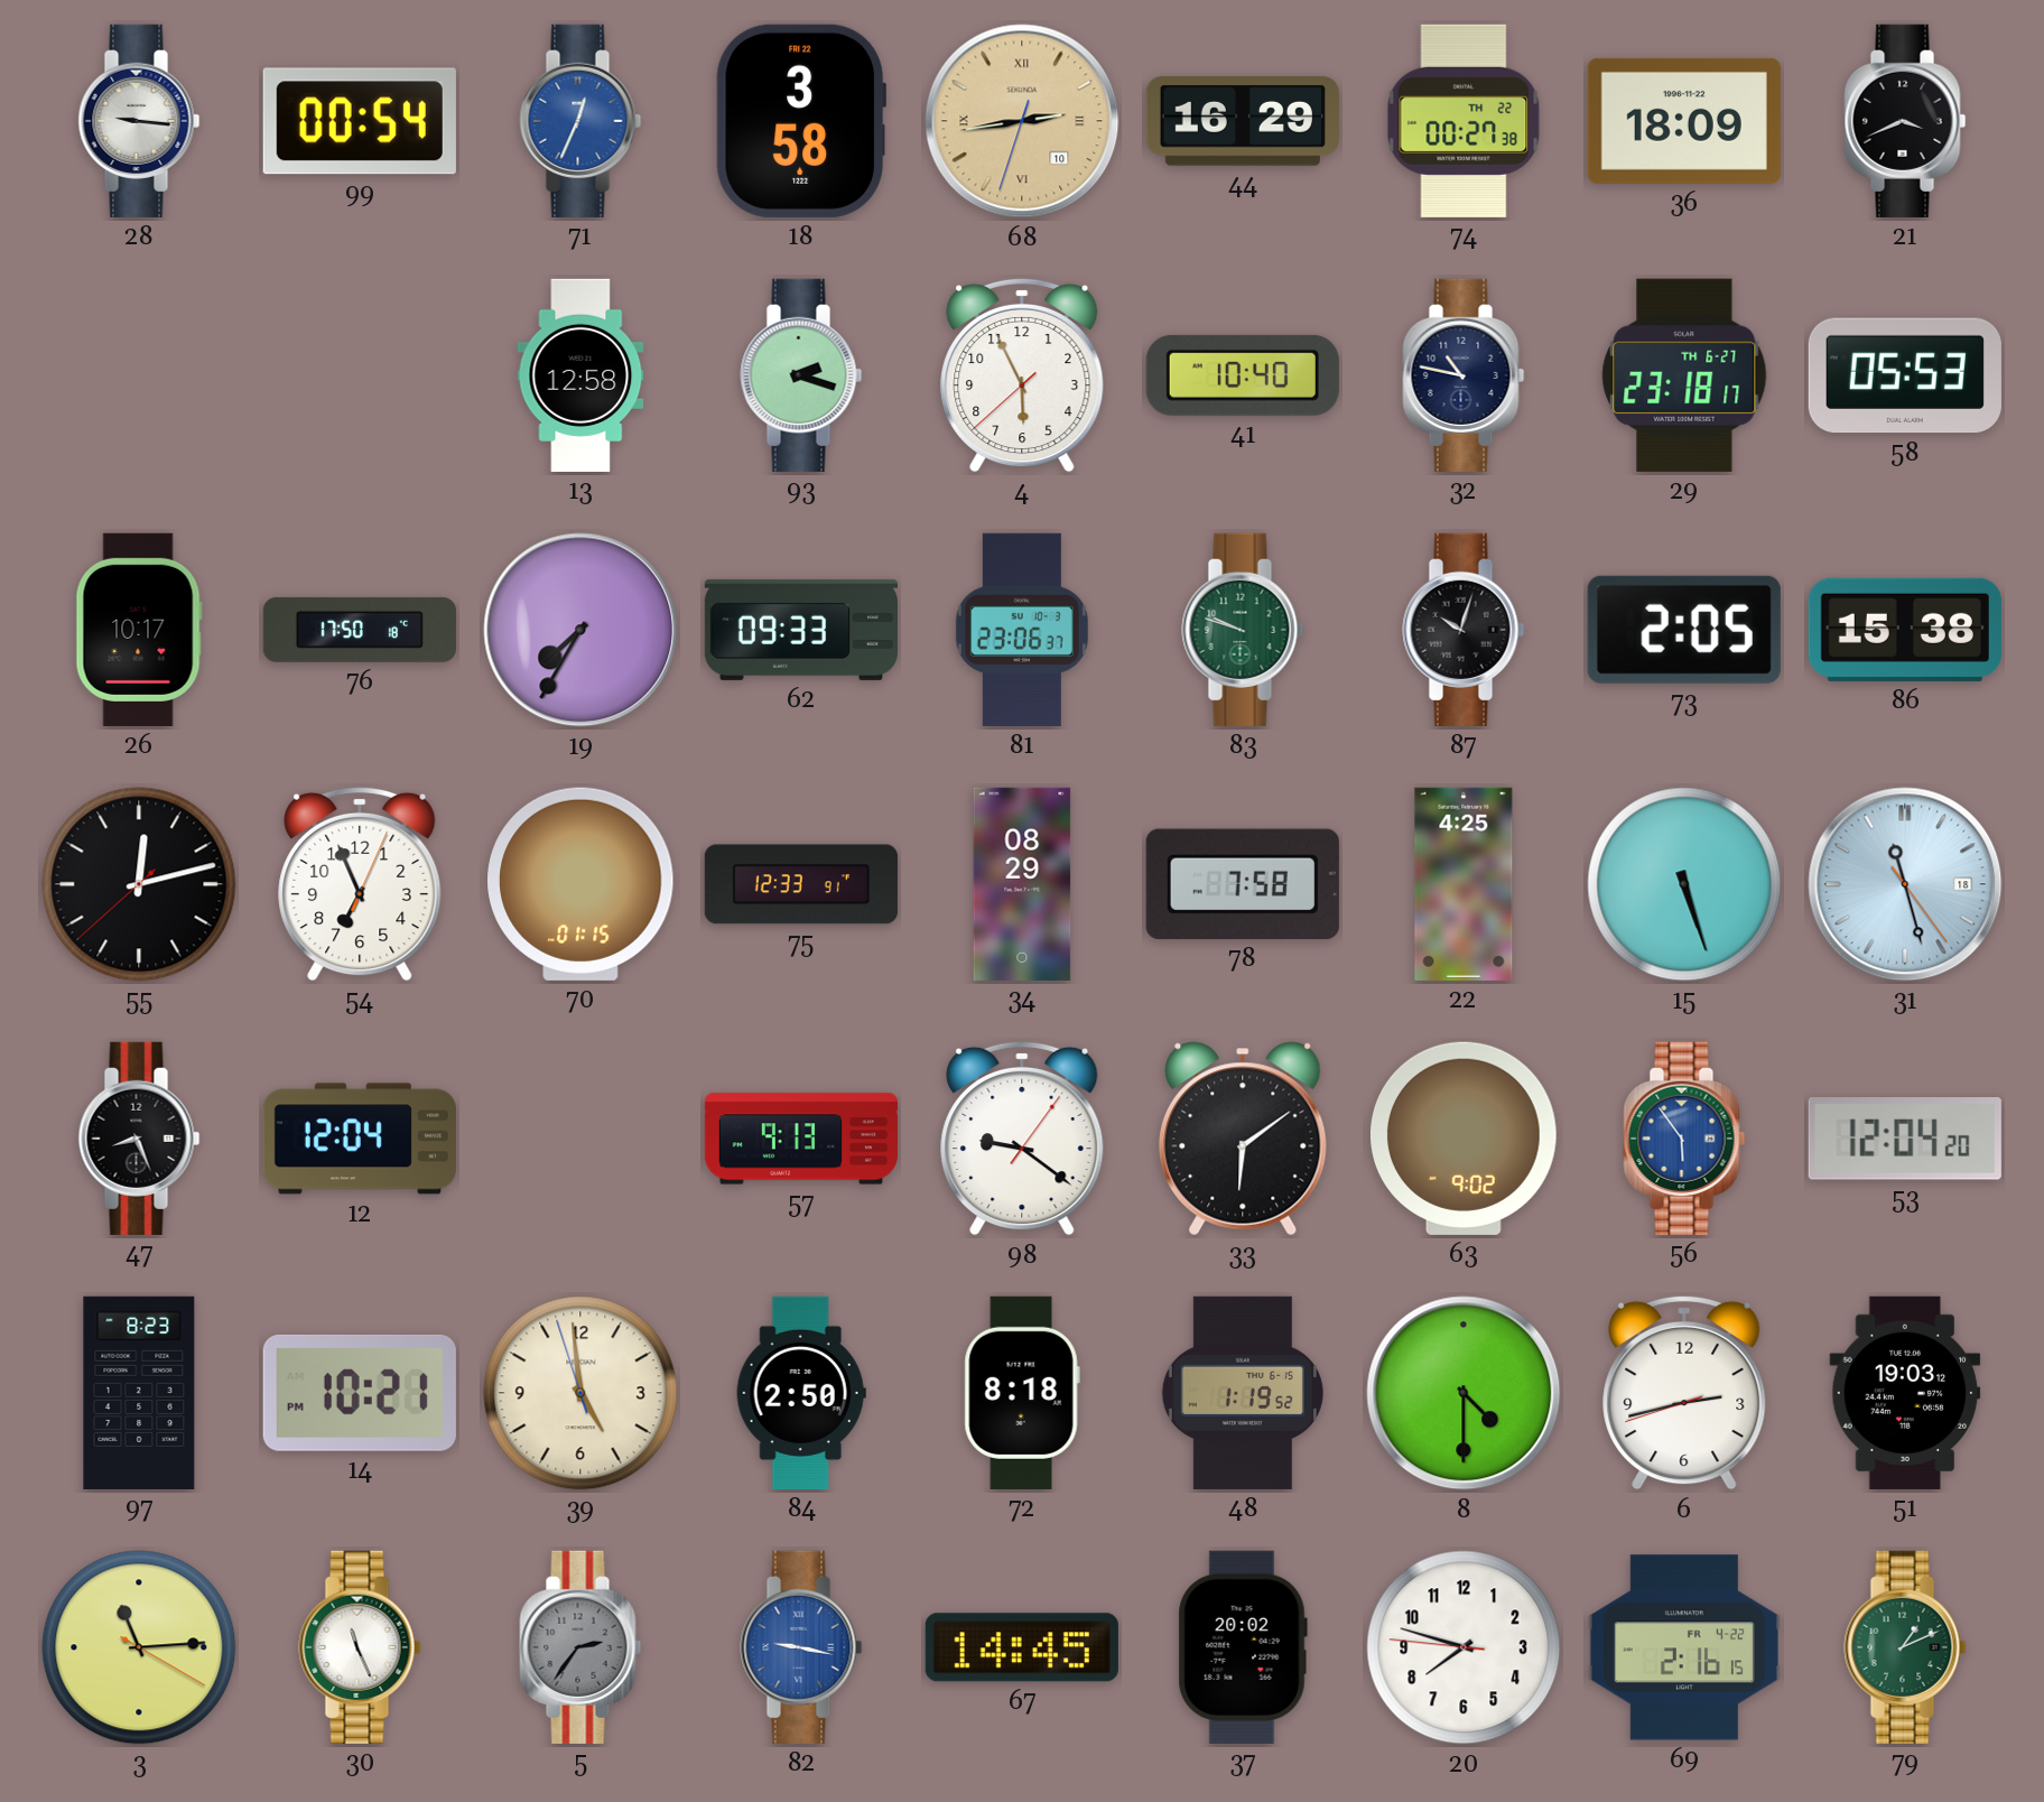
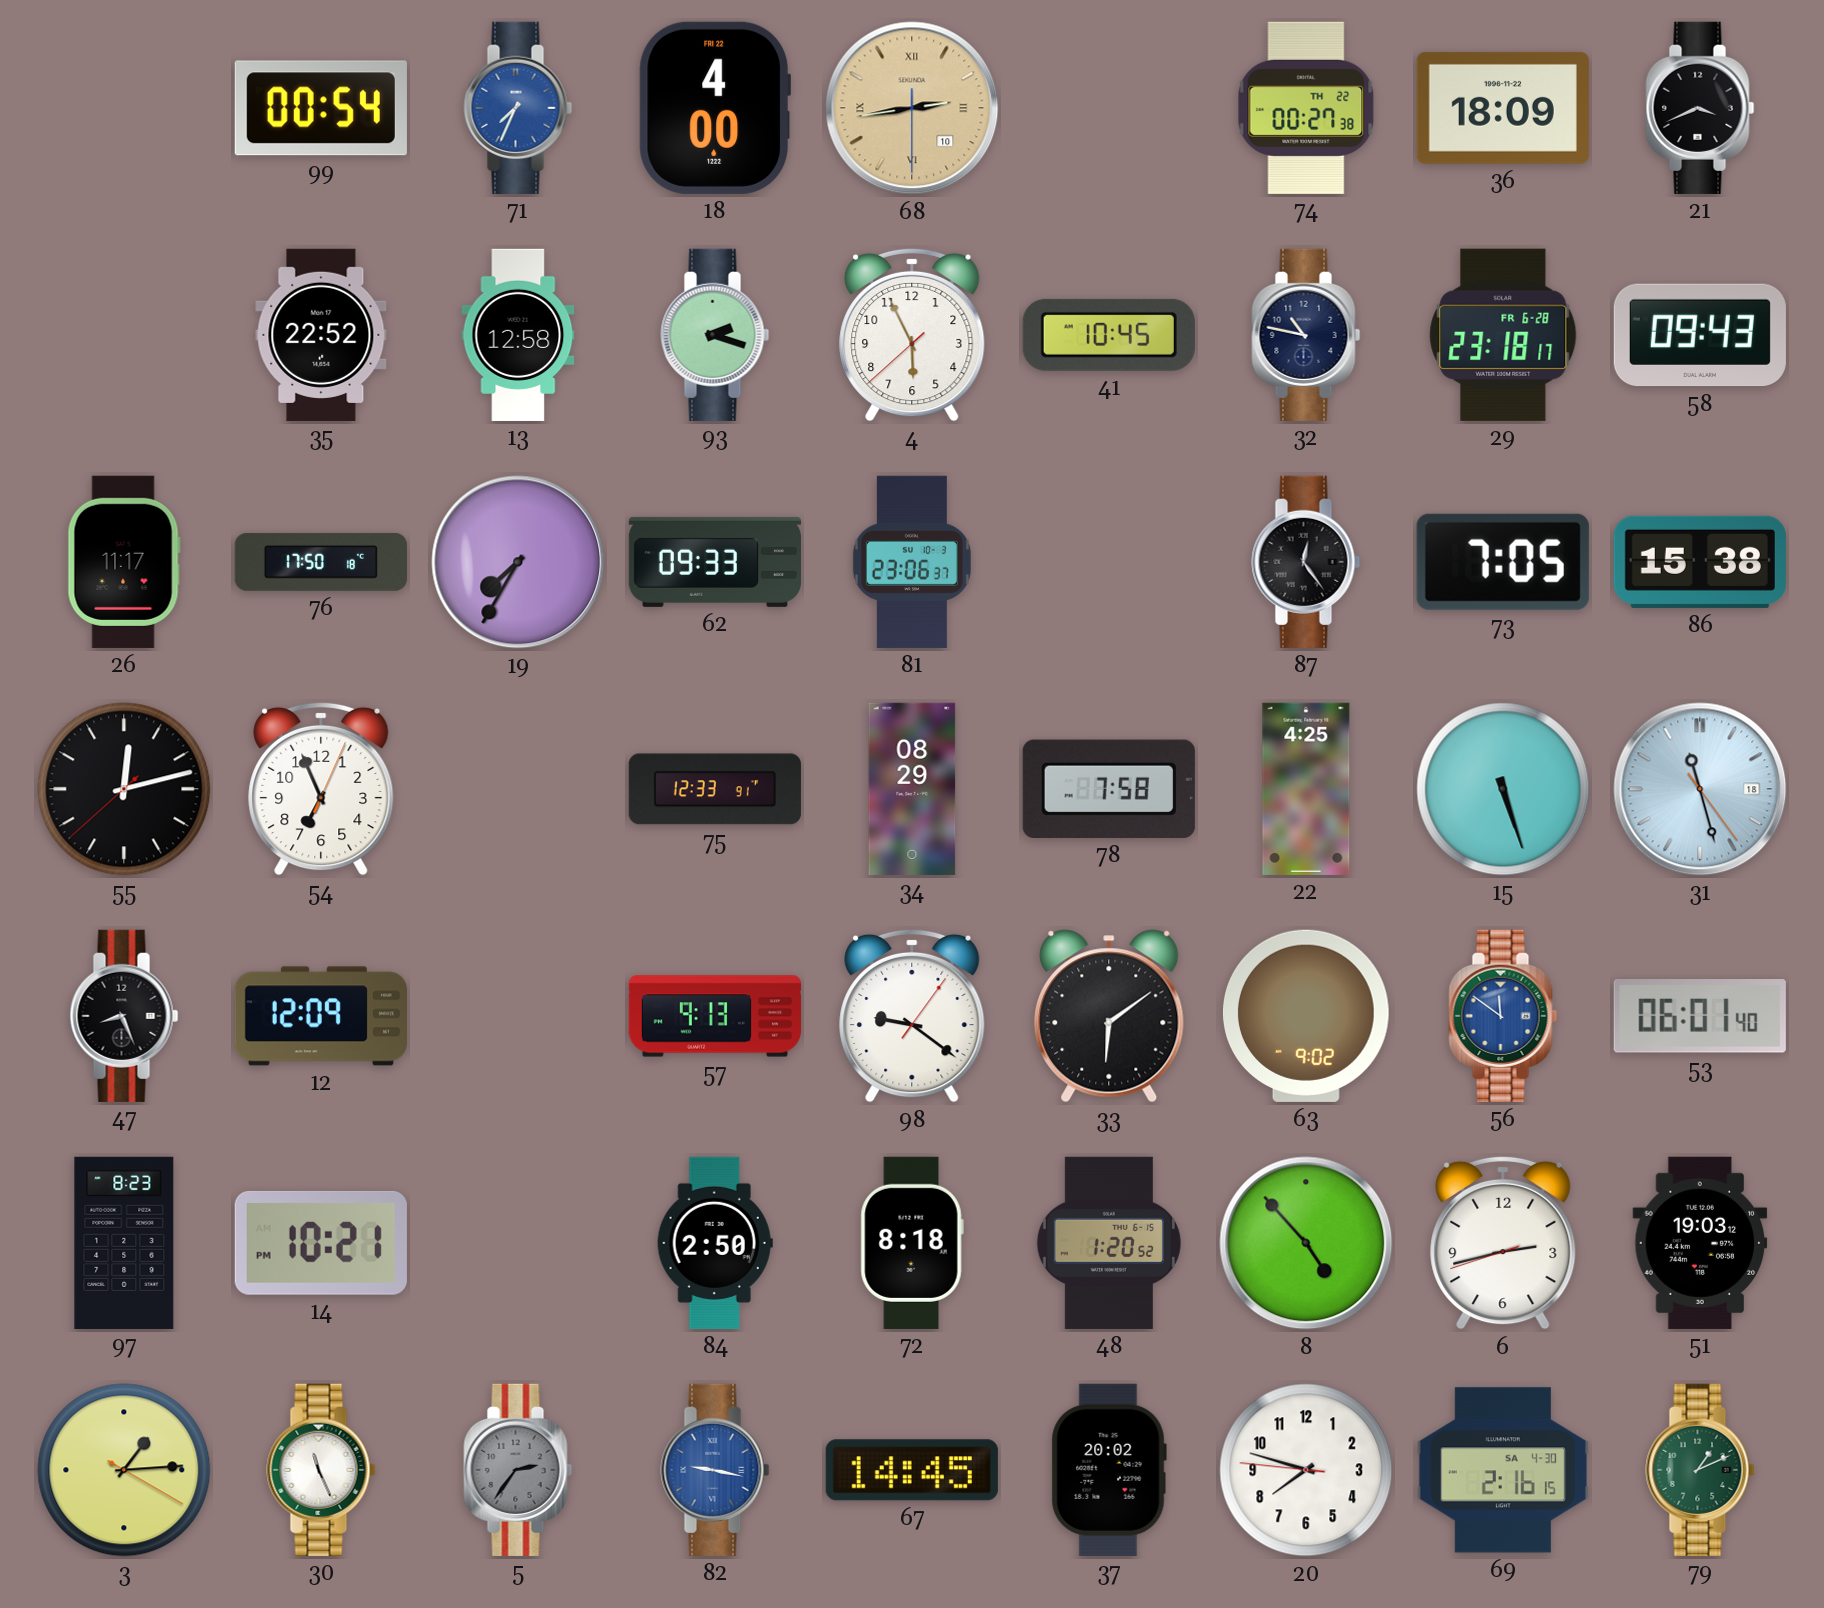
28: 9:16 -> none (139, 121)
71: 12:34 -> 7:34 (518, 108)
18: 3:58 -> 4:00 (714, 108)
68: 2:43:33 -> 2:43:30 (912, 108)
44: 16:29 -> none (1243, 121)
35: none -> 22:52 (321, 335)
41: 10:40 -> 10:45 (1109, 335)
29 date: TH 6-27 -> FR 6-28 (1503, 335)
58: 05:53 -> 09:43 (1700, 335)
26: 10:17 -> 11:17 (124, 562)
83: 9:48 -> none (1243, 630)
87: 10:03 -> 12:24 (1306, 562)
73: 2:05 -> 7:05 (1503, 562)
70: 01:15 -> none (580, 884)
12: 12:04 -> 12:09 (321, 1016)
56: 5:54 -> 11:51 (1503, 1016)
53: 12:04 -> 06:01 (1700, 1017)
39: 4:58 -> none (580, 1393)
48: 1:19 -> 1:20 (1109, 1243)
8: 4:30 -> 4:53 (1306, 1243)
3: 11:14 -> 1:14 (124, 1470)
69 date: FR 4-22 -> SA 4-30 (1503, 1470)
